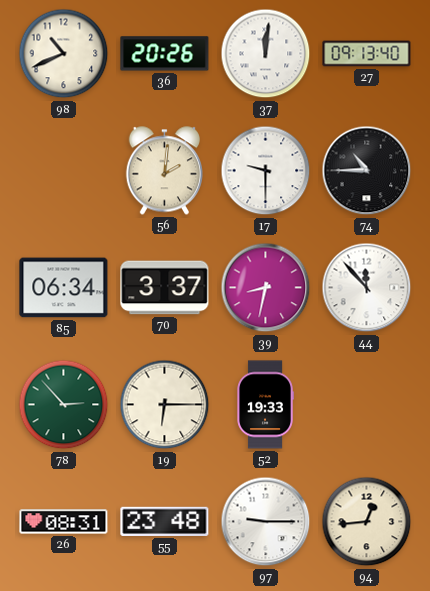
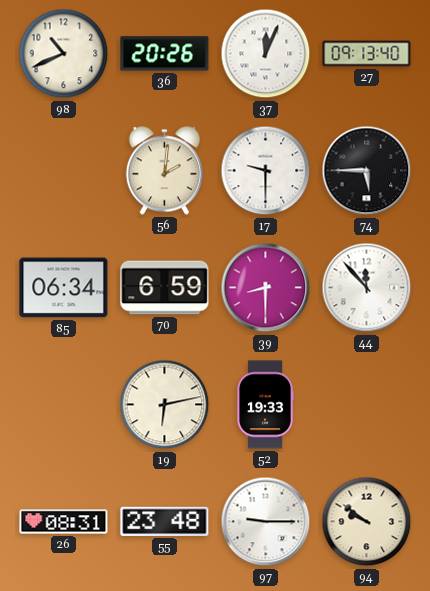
37: 12:01 -> 12:04 (266, 54)
74: 10:45 -> 5:45 (367, 171)
70: 3:37 -> 6:59 (165, 288)
39: 8:32 -> 8:30 (266, 288)
78: 2:53 -> none (64, 405)
19: 6:15 -> 6:13 (165, 405)
94: 12:44 -> 9:51 (367, 522)
